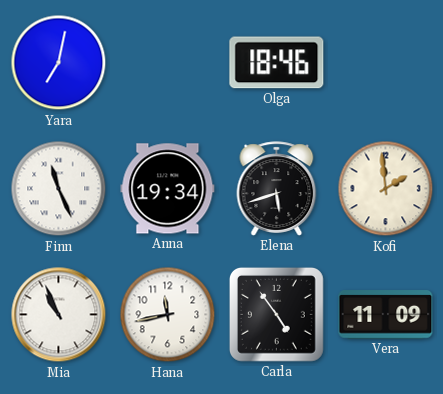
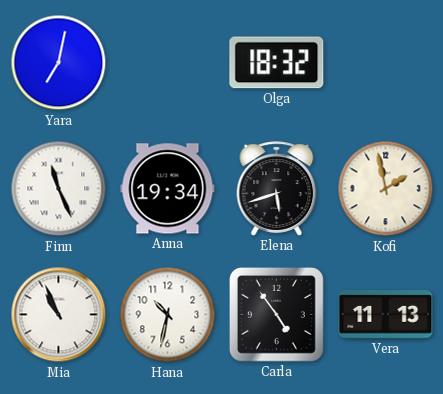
Olga: 18:46 -> 18:32 (277, 63)
Kofi: 1:59 -> 1:58 (386, 189)
Hana: 11:43 -> 10:32 (168, 315)
Vera: 11:09 -> 11:13 (386, 315)
